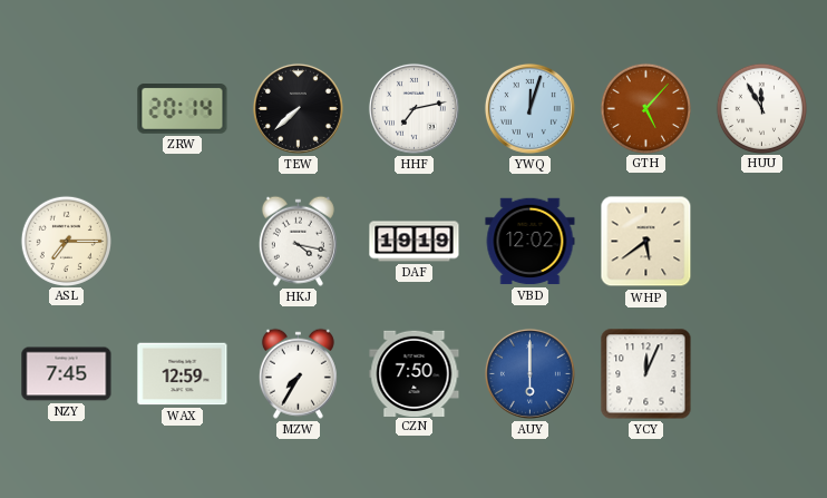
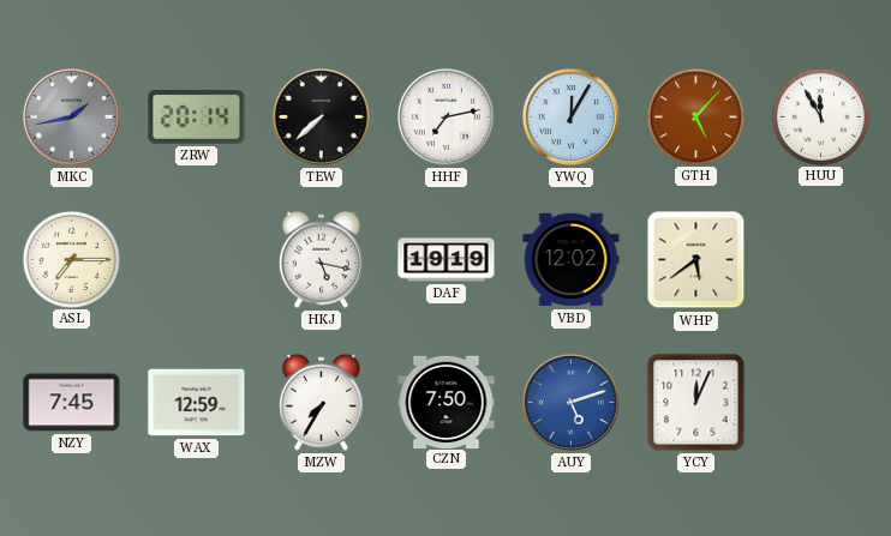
MKC: none -> 1:43 (71, 116)
YWQ: 12:03 -> 12:05 (570, 116)
HKJ: 4:17 -> 5:17 (321, 259)
AUY: 6:00 -> 5:12 (570, 402)
